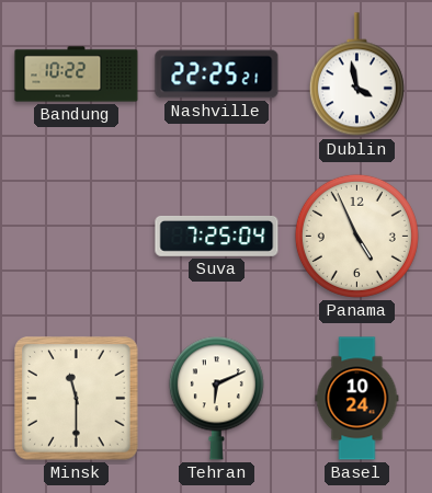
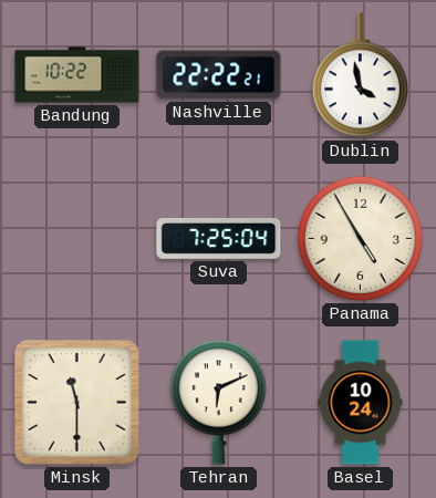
Nashville: 22:25 -> 22:22 (219, 75)
Panama: 4:56 -> 4:55 (360, 238)
